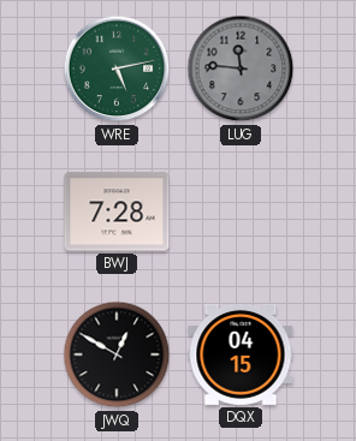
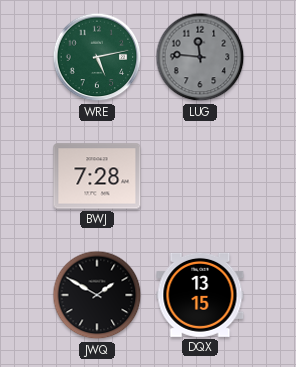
JWQ: 12:50 -> 1:50 (97, 295)
DQX: 04:15 -> 13:15 (200, 295)
